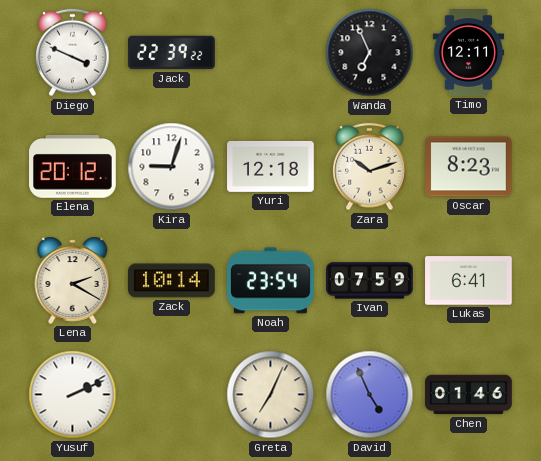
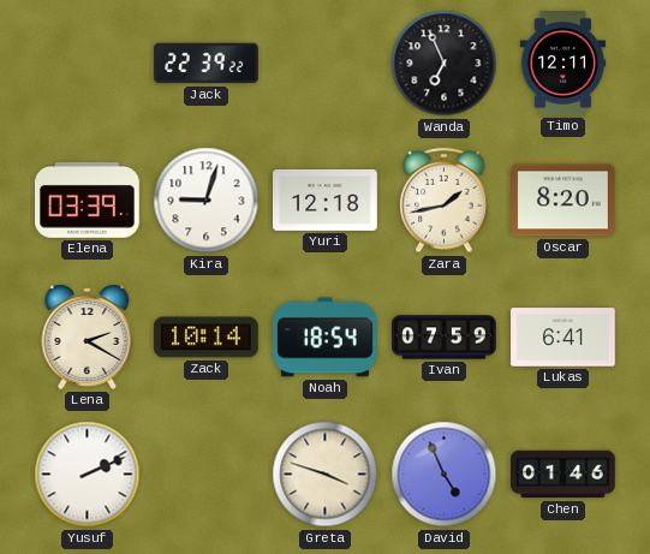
Diego: 3:49 -> none (73, 53)
Elena: 20:12 -> 03:39 (88, 201)
Zara: 10:12 -> 1:43 (445, 201)
Oscar: 8:23 -> 8:20 (563, 201)
Noah: 23:54 -> 18:54 (326, 338)
Greta: 7:04 -> 3:48 (326, 475)
